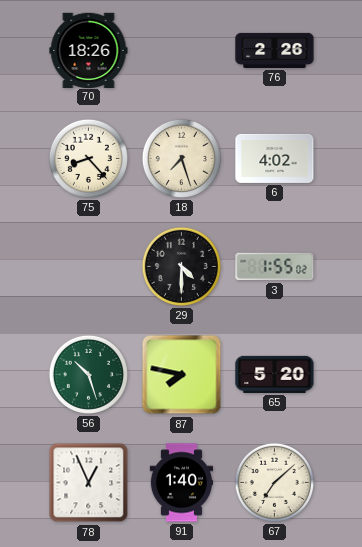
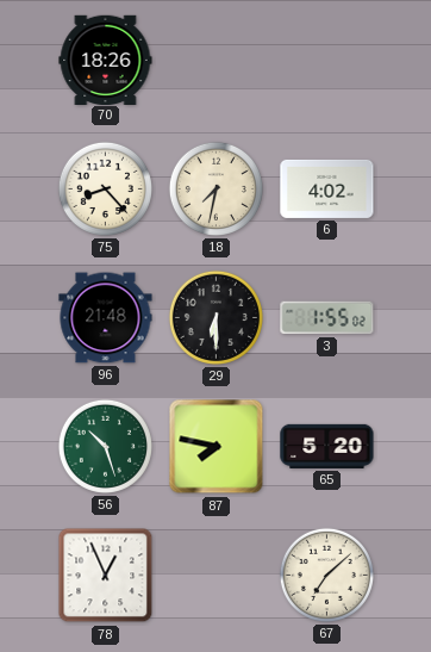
76: 2:26 -> none (275, 50)
18: 7:27 -> 7:32 (215, 188)
96: none -> 21:48 (106, 318)
29: 4:30 -> 6:30 (215, 317)
91: 1:40 -> none (181, 483)
